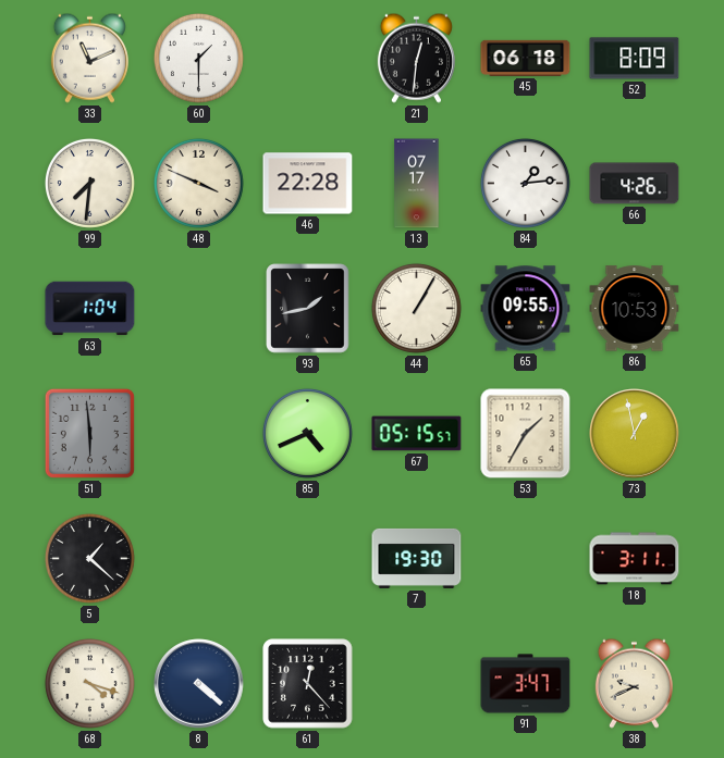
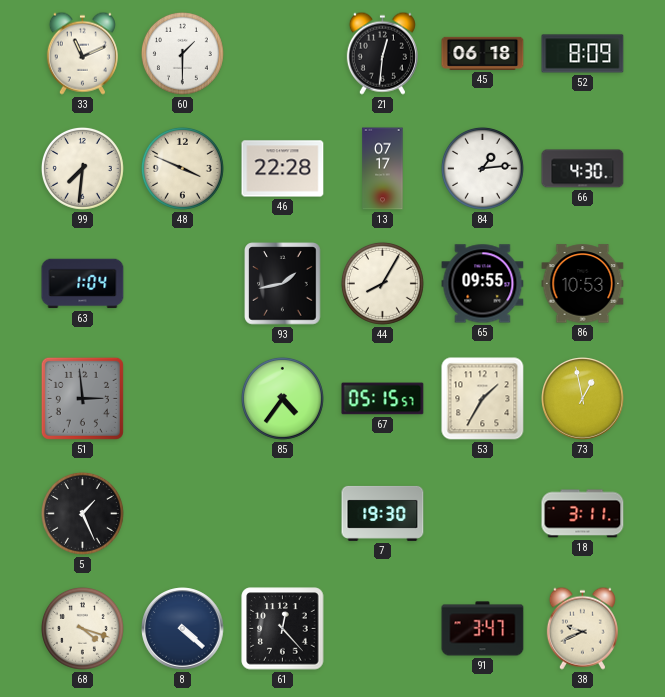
66: 4:26 -> 4:30 (583, 169)
44: 1:05 -> 8:05 (382, 283)
51: 5:59 -> 2:59 (82, 398)
85: 4:41 -> 4:36 (282, 398)
5: 1:22 -> 1:26 (82, 513)
